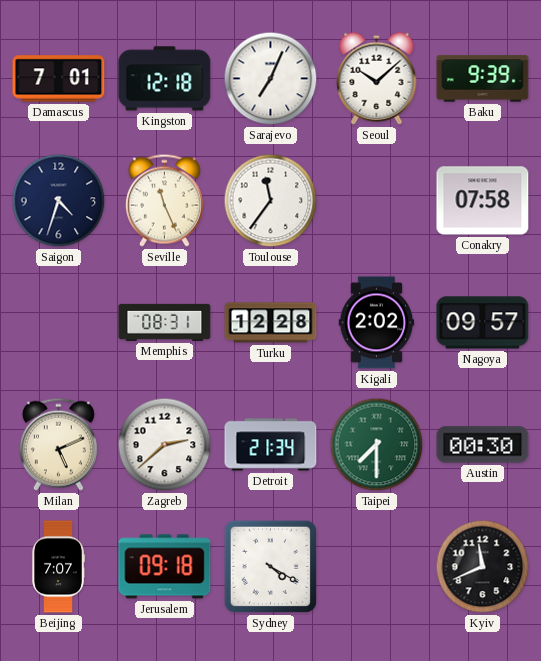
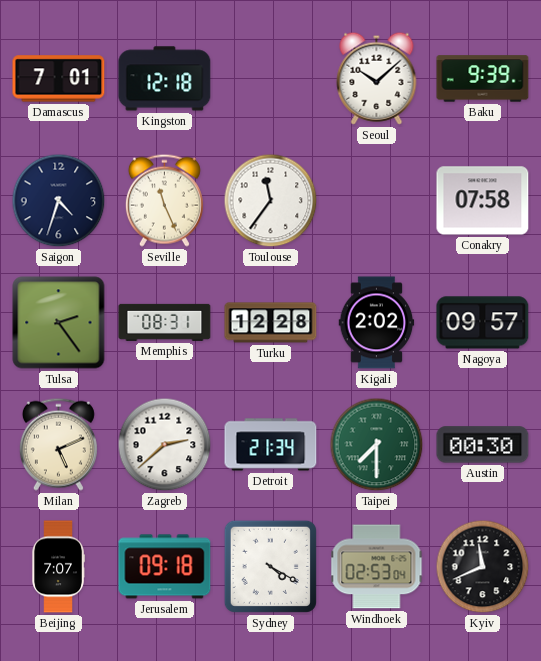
Sarajevo: 7:04 -> none (271, 79)
Tulsa: none -> 2:24 (59, 323)
Windhoek: none -> 02:53 (377, 567)
